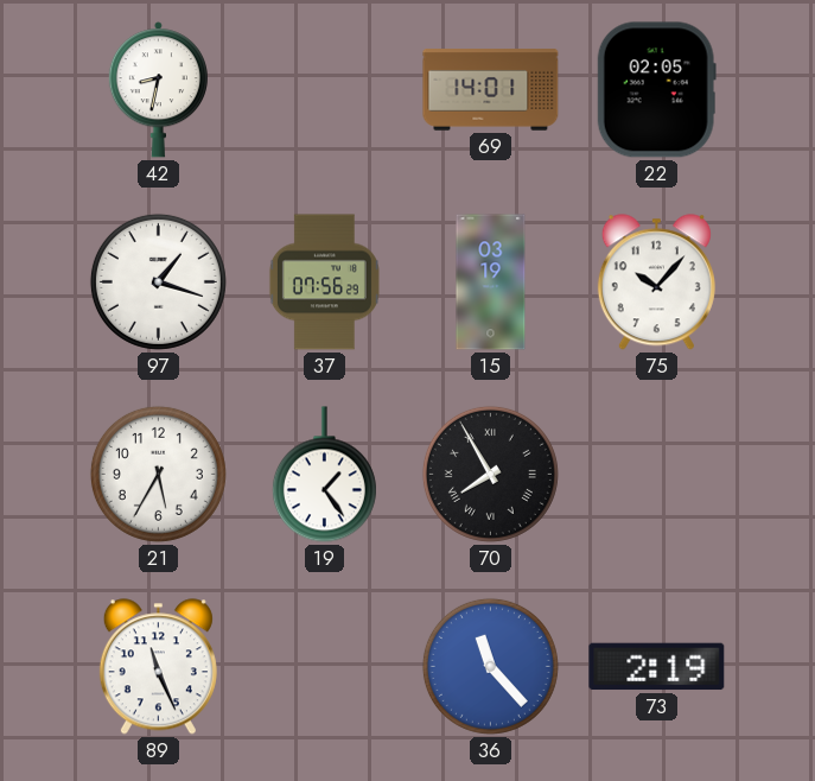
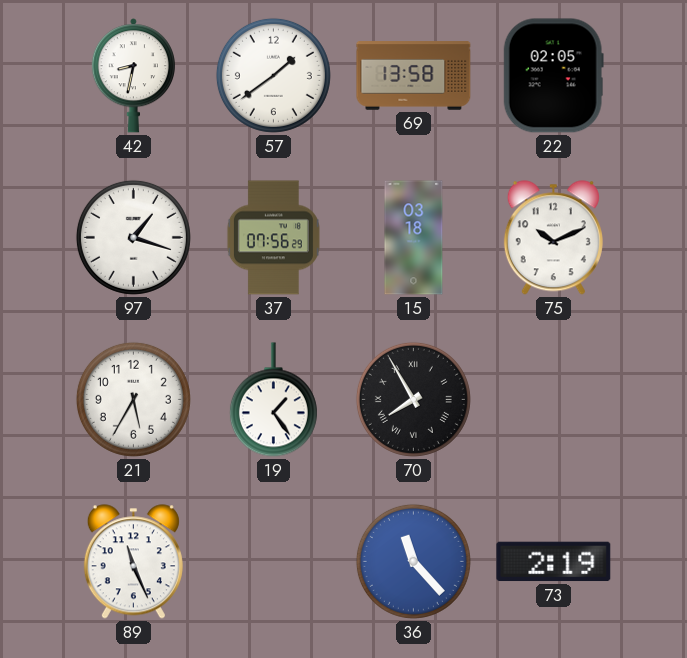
57: none -> 1:39 (273, 75)
69: 14:01 -> 13:58 (414, 76)
15: 03:19 -> 03:18 (414, 238)
75: 10:07 -> 10:11 (553, 238)
